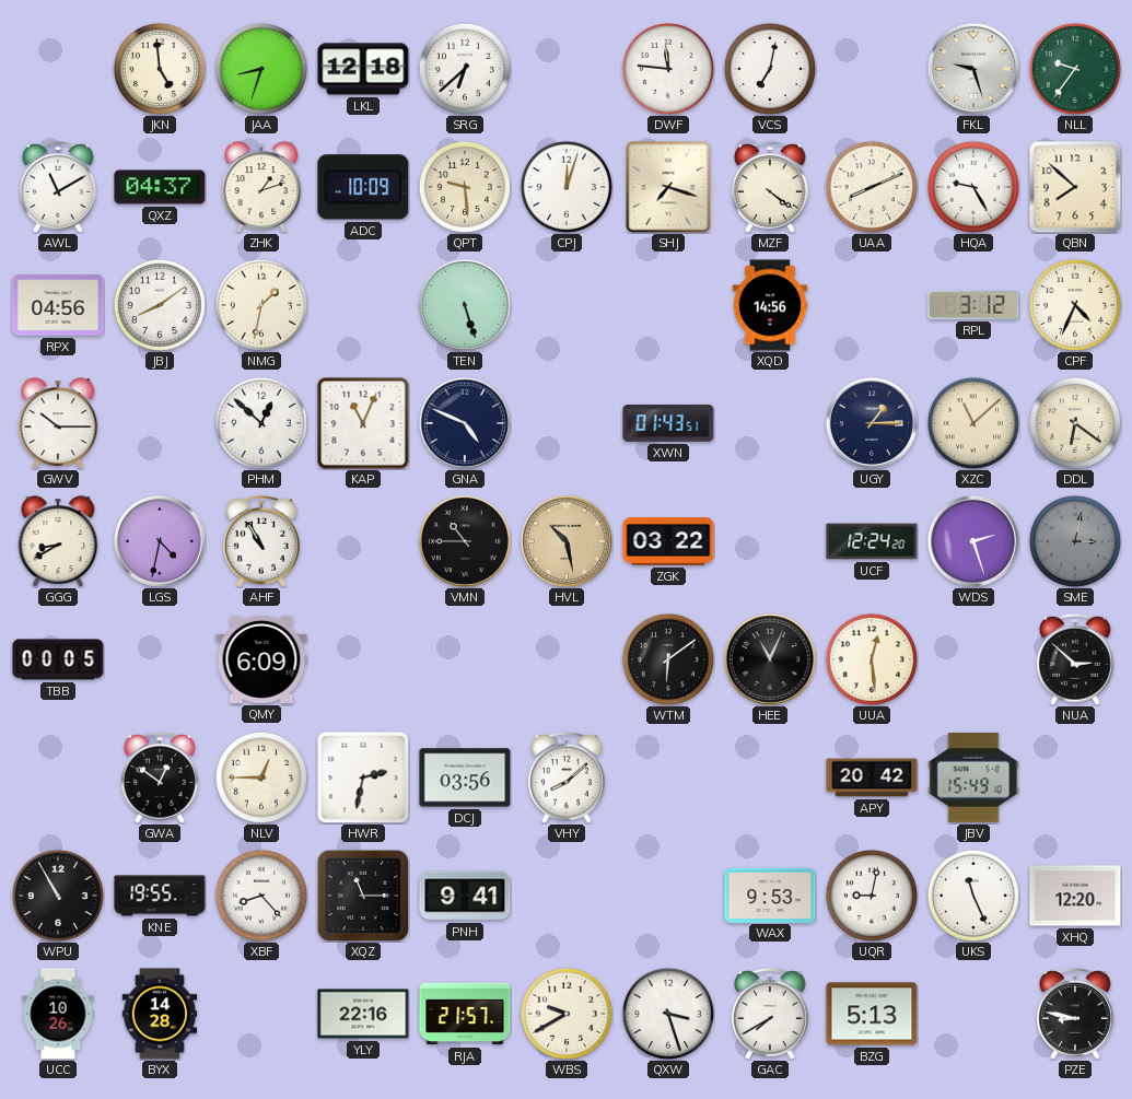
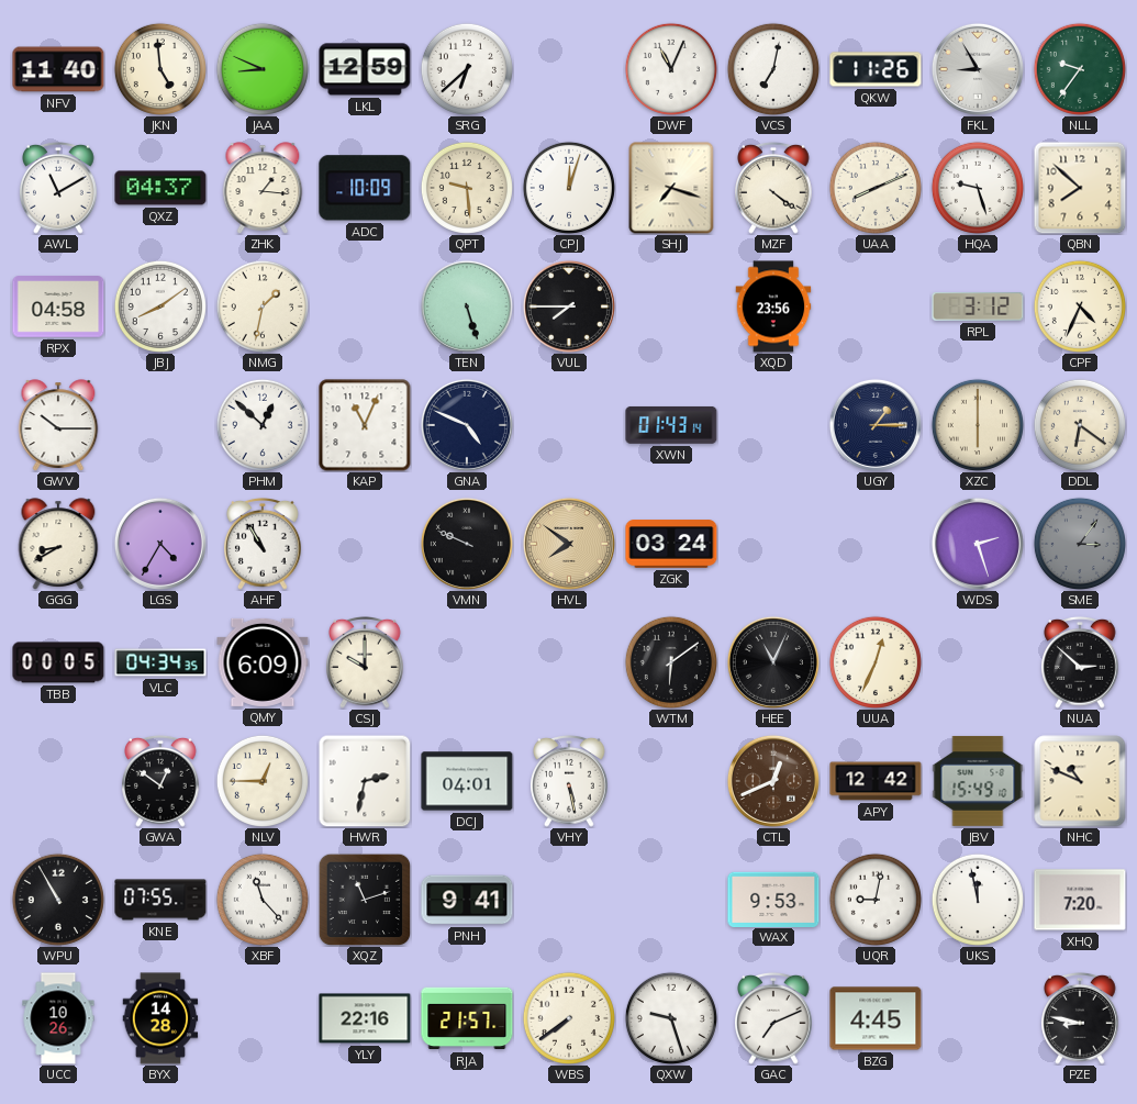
NFV: none -> 11:40 (58, 69)
JAA: 8:33 -> 8:49 (263, 69)
LKL: 12:18 -> 12:59 (365, 69)
DWF: 11:46 -> 11:04 (671, 69)
QKW: none -> 11:26 (876, 69)
FKL: 9:27 -> 8:55 (978, 69)
ZHK: 1:12 -> 1:16 (263, 188)
HQA: 9:25 -> 9:27 (978, 188)
RPX: 04:56 -> 04:58 (58, 306)
VUL: none -> 7:45 (569, 306)
XQD: 14:56 -> 23:56 (773, 306)
XWN: 01:43:51 -> 01:43:14 (671, 425)
XZC: 11:08 -> 6:00 (978, 425)
LGS: 4:32 -> 4:35 (160, 544)
VMN: 10:45 -> 9:49 (467, 544)
HVL: 10:28 -> 7:51 (569, 544)
ZGK: 03:22 -> 03:24 (671, 544)
UCF: 12:24 -> none (872, 541)
SME: 3:02 -> 3:06 (1080, 544)
VLC: none -> 04:34 (160, 662)
CSJ: none -> 10:00 (366, 662)
UUA: 12:29 -> 12:34 (876, 662)
DCJ: 03:56 -> 04:01 (467, 781)
VHY: 8:08 -> 5:28 (570, 781)
CTL: none -> 12:41 (773, 781)
APY: 20:42 -> 12:42 (876, 781)
NHC: none -> 10:49 (1080, 781)
KNE: 19:55 -> 07:55 (160, 900)
XBF: 8:23 -> 11:23 (263, 900)
XQZ: 11:15 -> 11:12 (365, 900)
UKS: 11:26 -> 11:58 (978, 900)
XHQ: 12:20 -> 7:20 (1080, 900)
WBS: 9:40 -> 7:39 (569, 1018)
QXW: 3:27 -> 9:27 (671, 1018)
GAC: 7:40 -> 7:11 (774, 1018)
BZG: 5:13 -> 4:45 (876, 1018)
